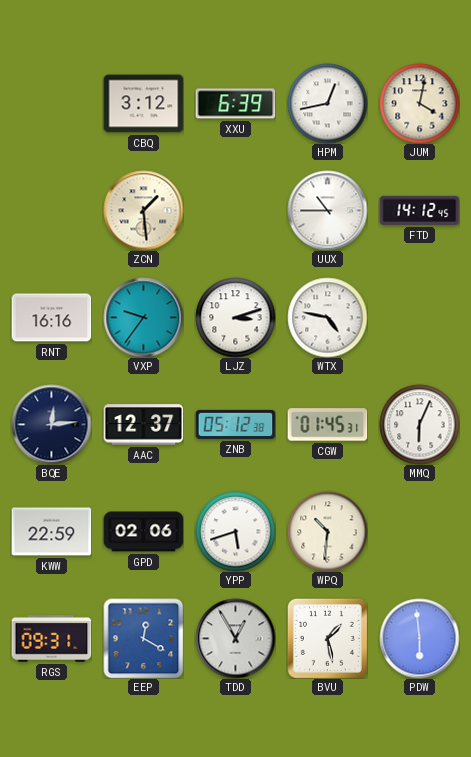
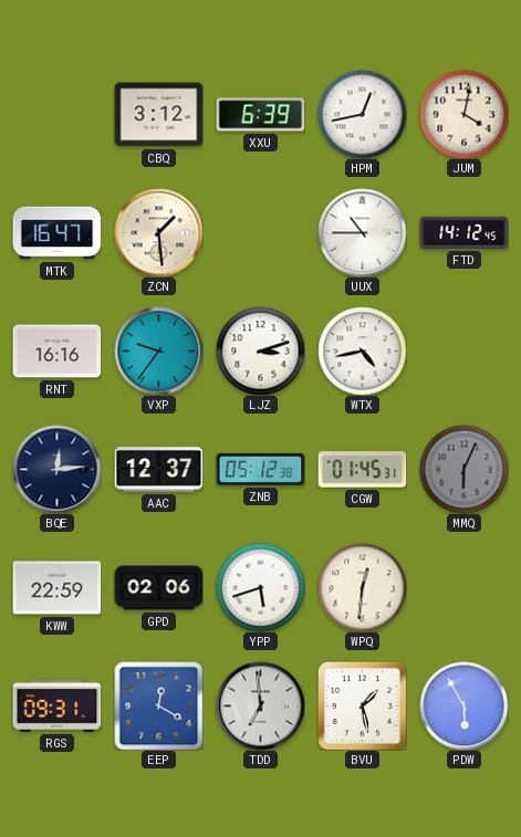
MTK: none -> 16:47 (56, 233)
WTX: 4:47 -> 4:43 (362, 351)
MMQ dial: white -> grey (463, 469)
WPQ: 10:31 -> 12:31 (362, 587)
TDD: 12:55 -> 6:59 (260, 705)
PDW: 5:59 -> 5:55 (463, 705)
